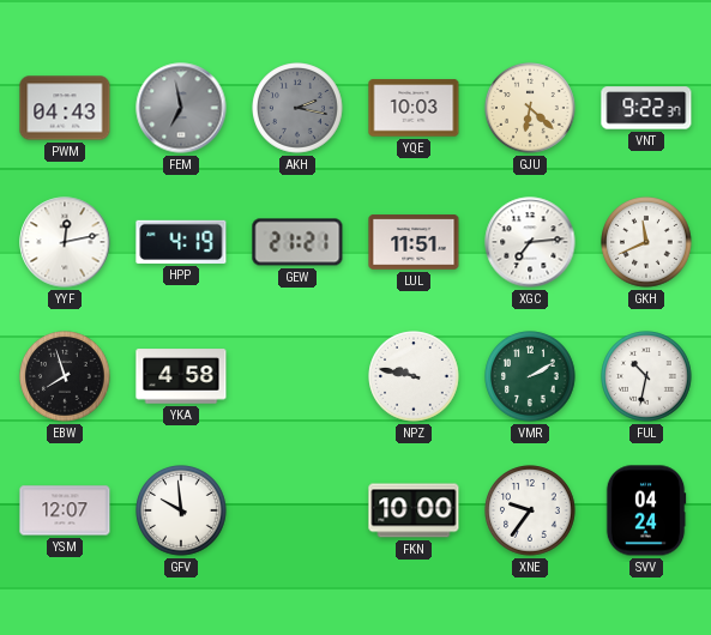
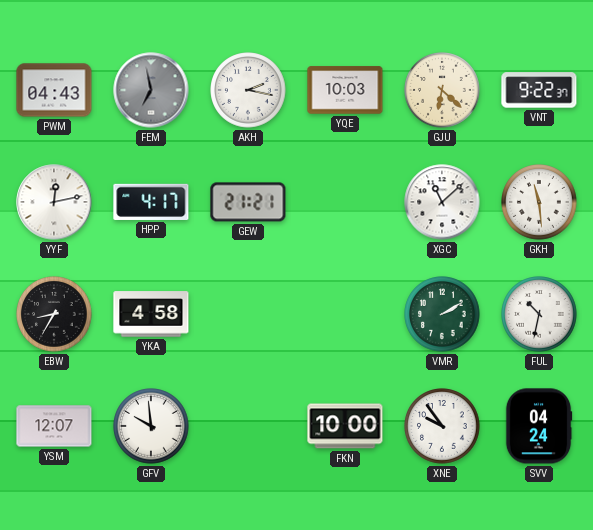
AKH dial: grey -> white (248, 90)
HPP: 4:19 -> 4:17 (151, 202)
LUL: 11:51 -> none (414, 242)
XGC: 7:14 -> 11:08 (442, 202)
GKH: 11:41 -> 11:29 (539, 202)
EBW: 7:57 -> 8:35 (54, 314)
NPZ: 9:47 -> none (414, 376)
XNE: 9:36 -> 9:54 (442, 426)
